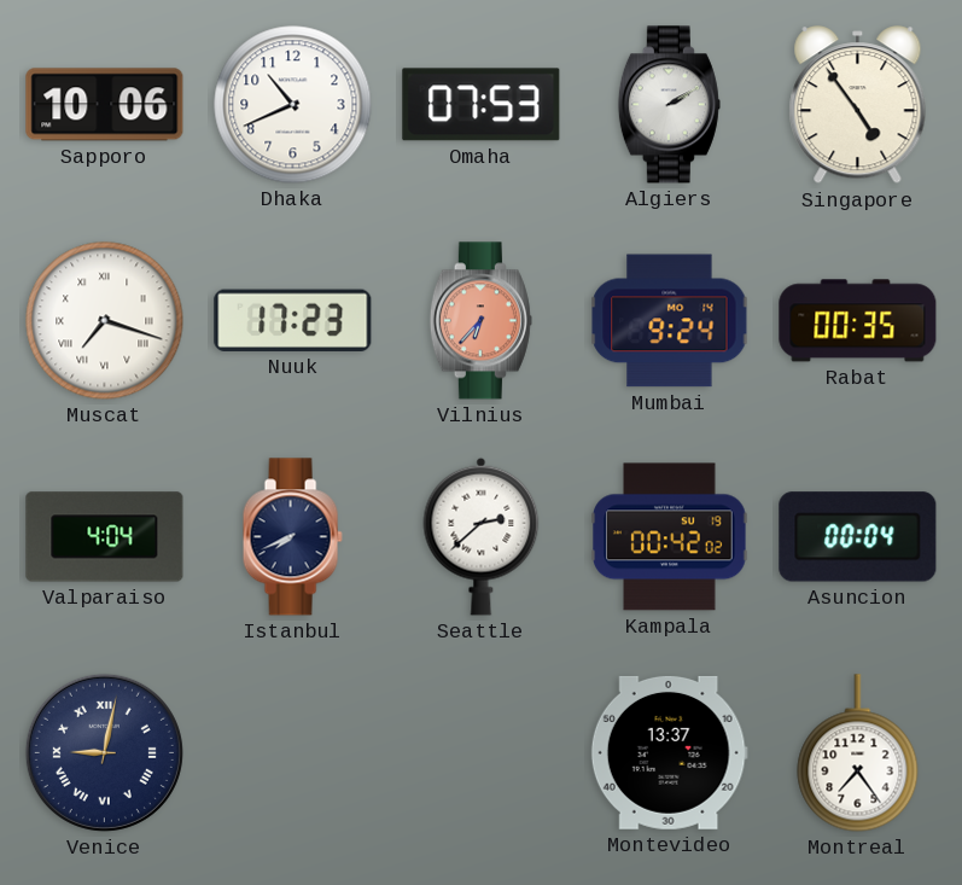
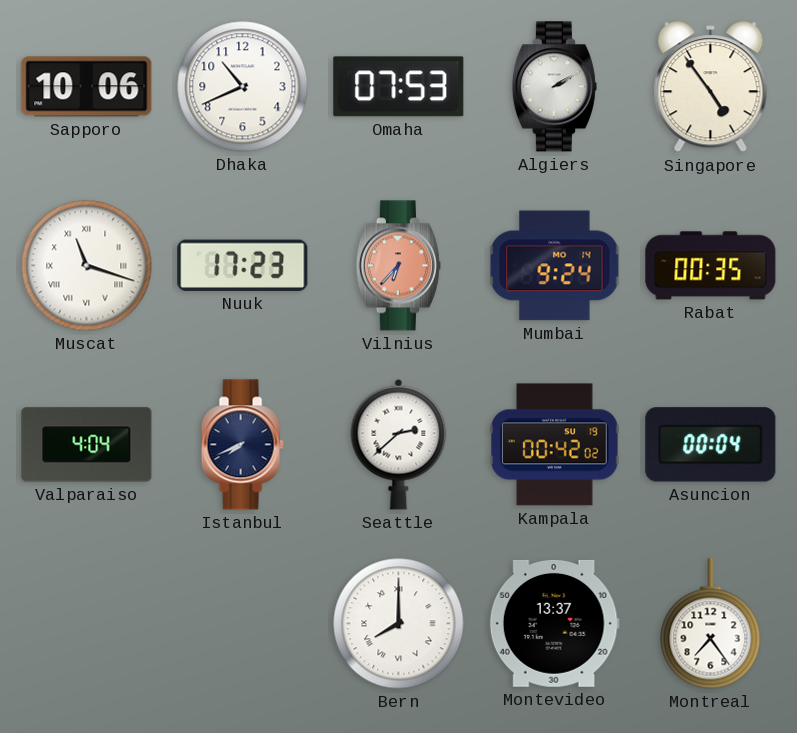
Muscat: 7:18 -> 11:18 (87, 266)
Venice: 9:02 -> none (104, 752)
Bern: none -> 8:00 (399, 624)
